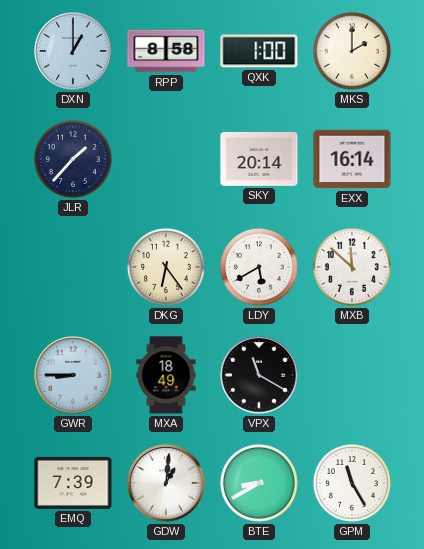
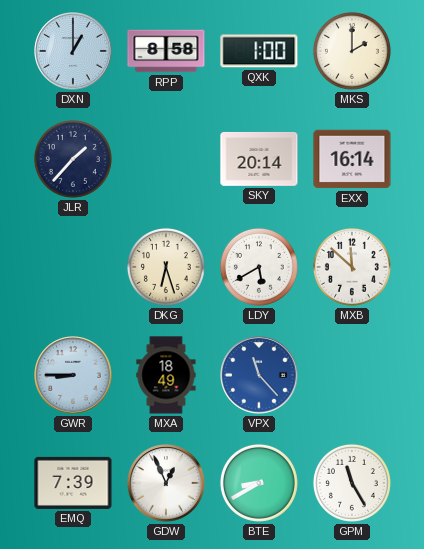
DKG: 6:24 -> 6:27 (166, 267)
VPX: 11:20 -> 11:23 (259, 375)
VPX dial: black -> blue (259, 375)
GDW: 1:01 -> 12:56 (166, 483)
